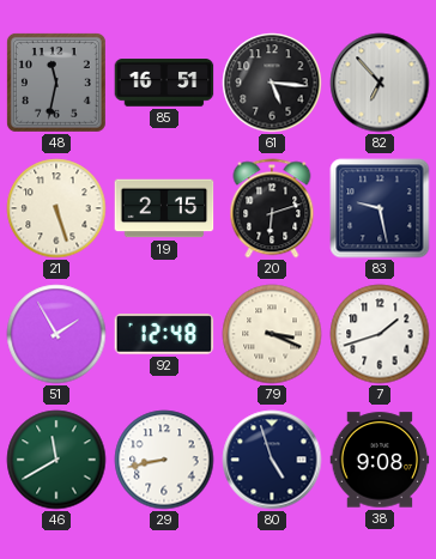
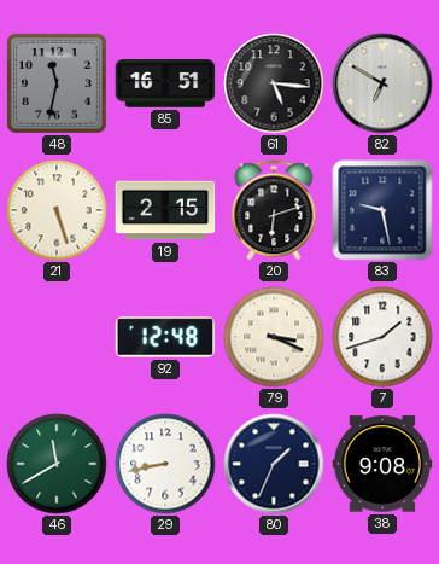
82: 6:53 -> 6:50 (382, 83)
51: 1:55 -> none (56, 334)
80: 4:57 -> 1:34 (274, 464)
